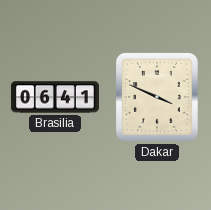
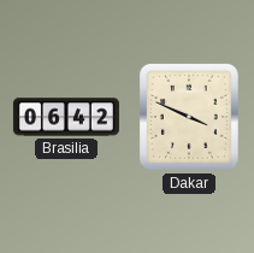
Brasilia: 06:41 -> 06:42 (66, 117)
